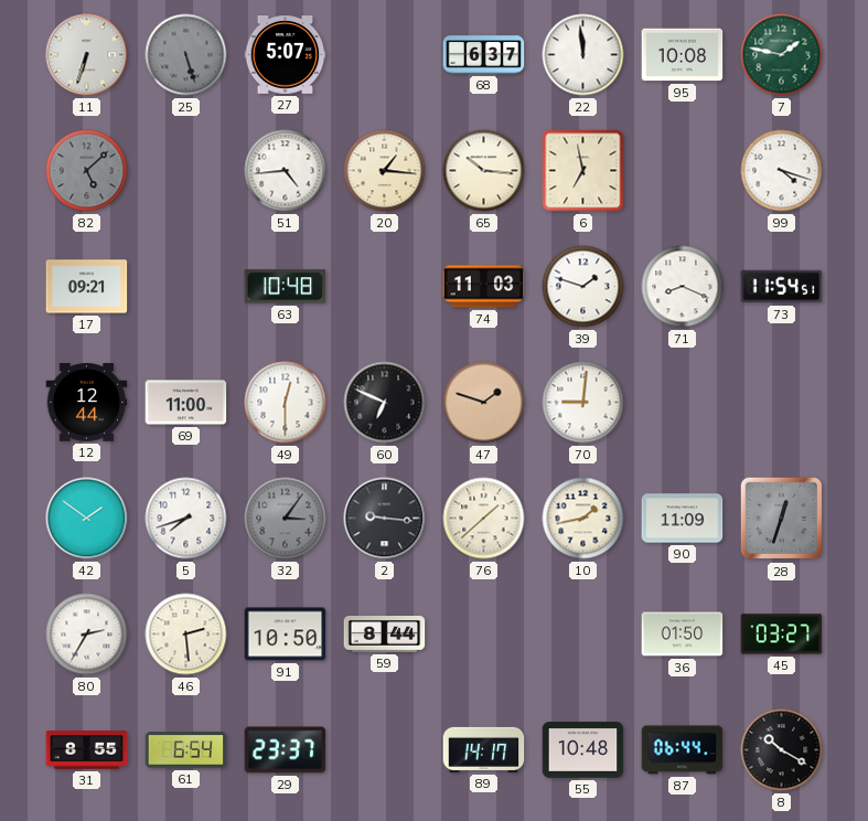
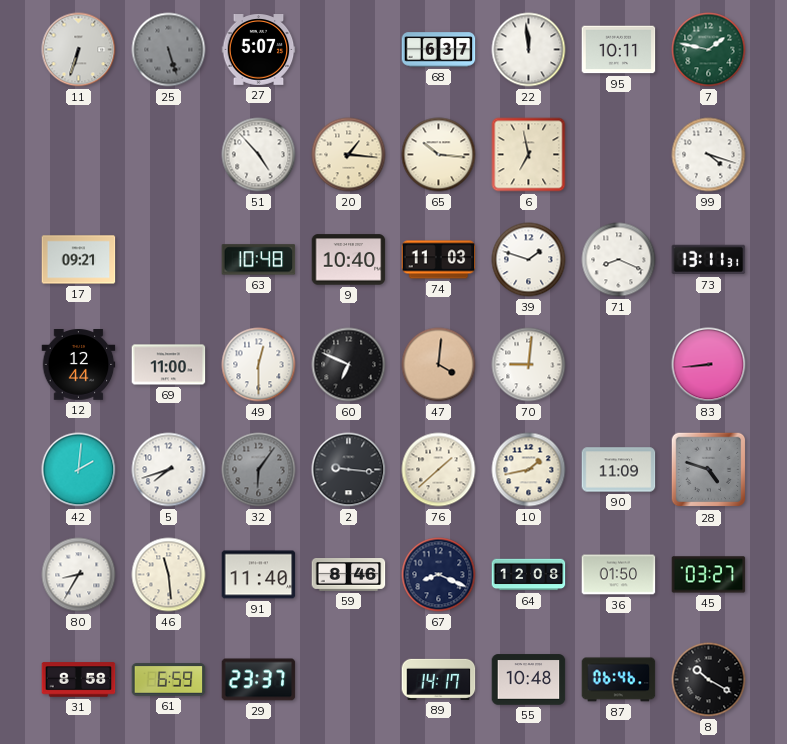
95: 10:08 -> 10:11 (619, 50)
82: 5:08 -> none (87, 171)
51: 4:44 -> 4:53 (259, 155)
9: none -> 10:40 (349, 260)
73: 11:54 -> 13:11 (709, 260)
47: 1:48 -> 4:01 (439, 365)
83: none -> 8:44 (709, 365)
42: 1:51 -> 2:01 (79, 470)
32: 3:06 -> 6:06 (259, 470)
28: 12:33 -> 4:48 (709, 470)
80: 2:35 -> 8:35 (79, 575)
46: 2:29 -> 11:29 (169, 575)
91: 10:50 -> 11:40 (259, 575)
59: 8:44 -> 8:46 (349, 575)
67: none -> 8:19 (439, 575)
64: none -> 12:08 (529, 575)
31: 8:55 -> 8:58 (79, 680)
61: 6:54 -> 6:59 (169, 680)
87: 06:44 -> 06:46 (619, 680)
